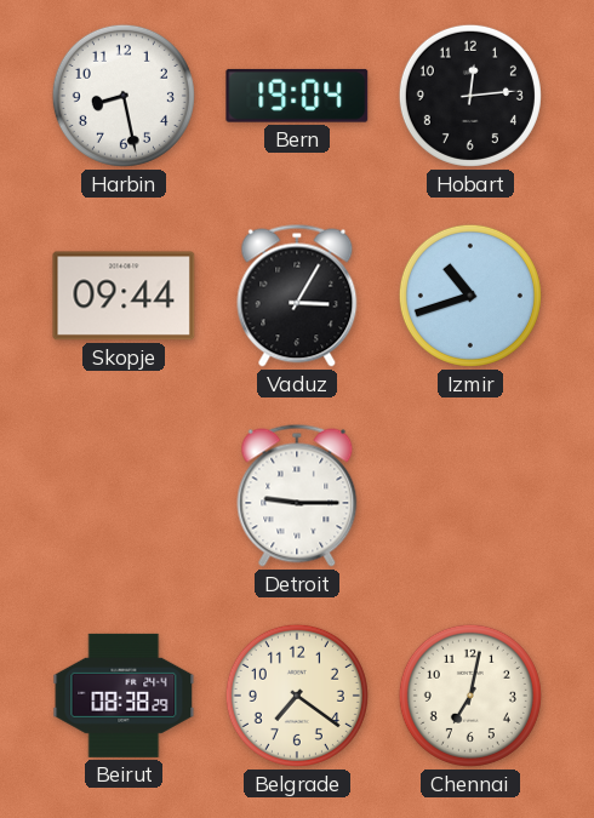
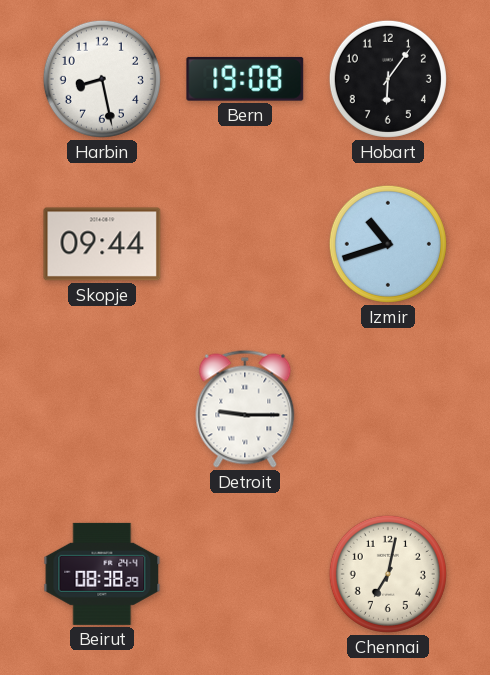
Bern: 19:04 -> 19:08 (245, 79)
Hobart: 12:14 -> 6:06 (388, 79)
Vaduz: 3:05 -> none (297, 296)
Belgrade: 7:21 -> none (297, 696)
